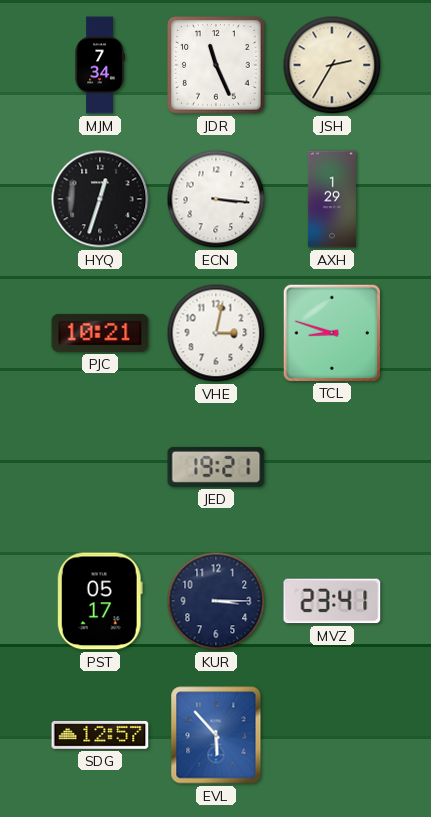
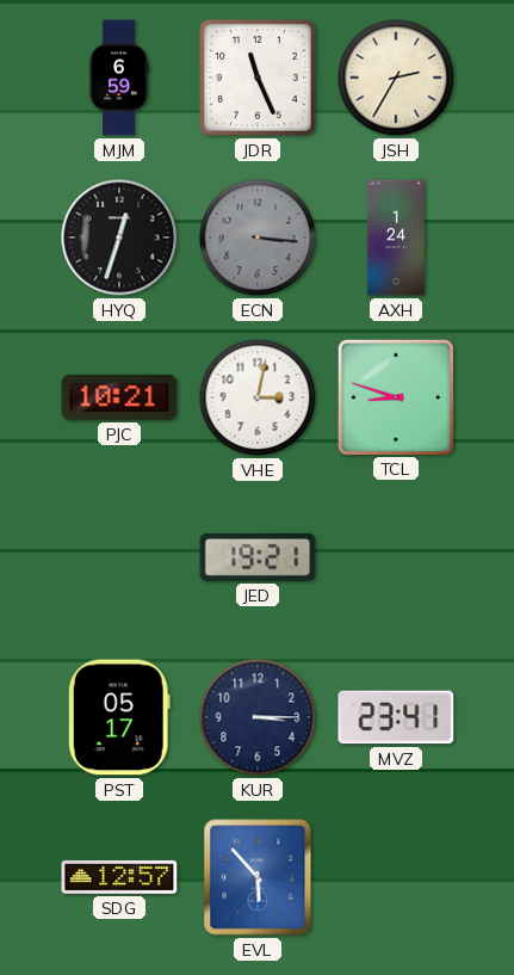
MJM: 7:34 -> 6:59 (119, 78)
ECN dial: white -> grey (258, 237)
AXH: 1:29 -> 1:24 (396, 237)
